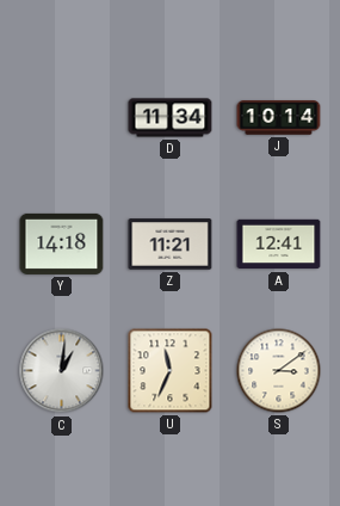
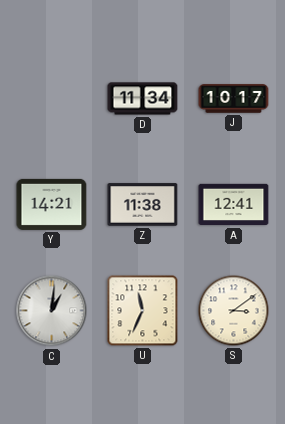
J: 10:14 -> 10:17 (234, 99)
Y: 14:18 -> 14:21 (52, 204)
Z: 11:21 -> 11:38 (143, 205)
